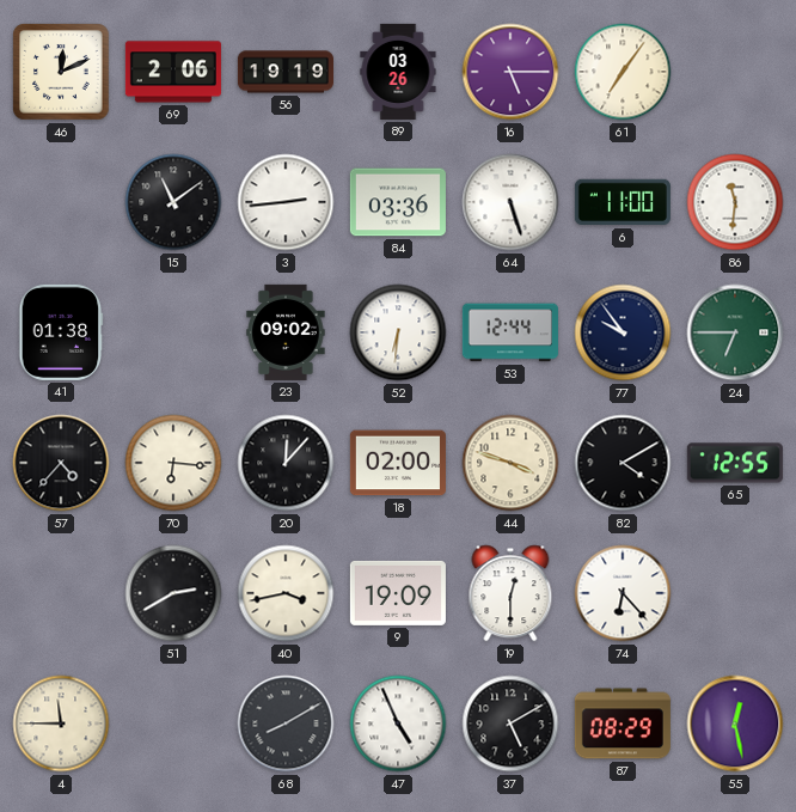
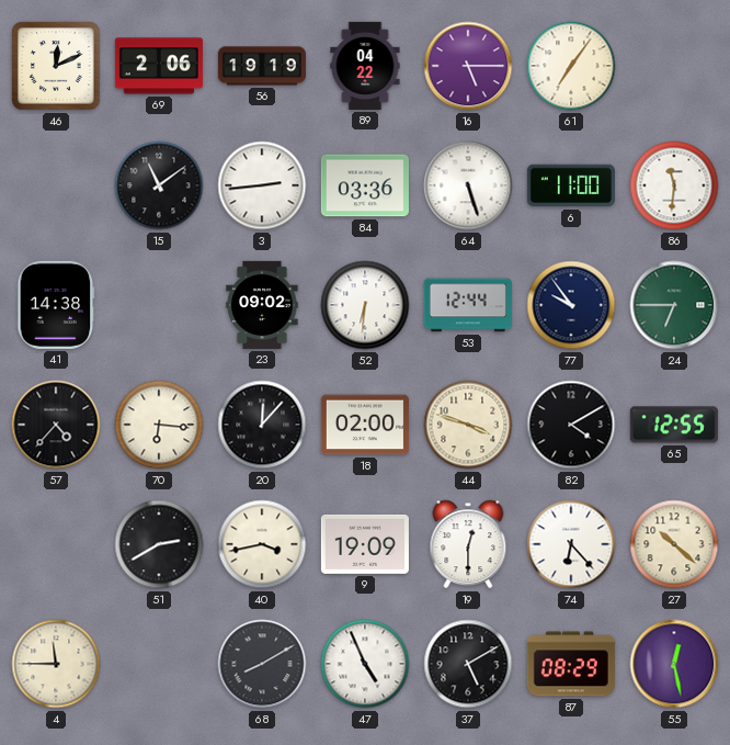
89: 03:26 -> 04:22 (365, 66)
41: 01:38 -> 14:38 (56, 305)
27: none -> 10:22 (674, 544)
